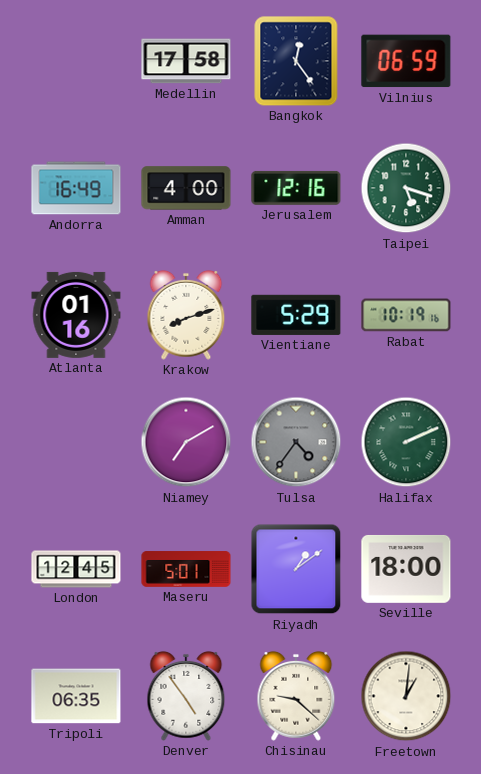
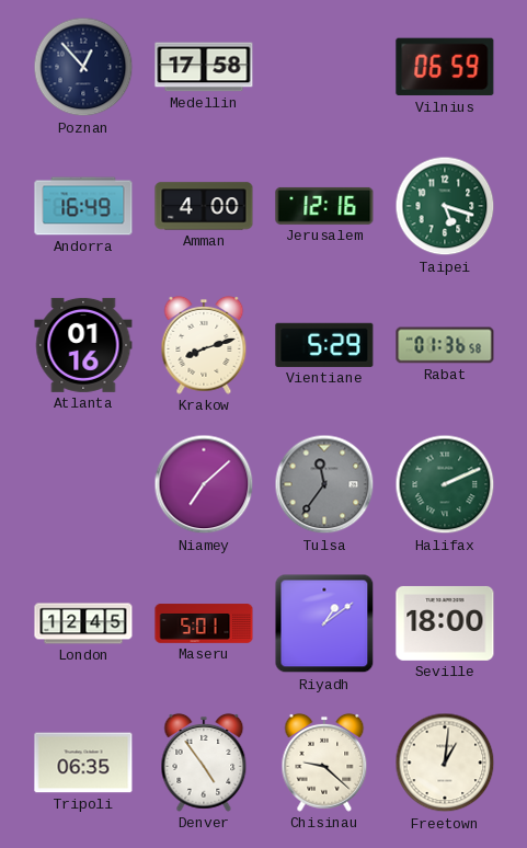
Poznan: none -> 12:53 (83, 67)
Bangkok: 12:24 -> none (296, 61)
Rabat: 10:19 -> 01:36 (445, 345)
Niamey: 7:10 -> 7:08 (204, 484)
Tulsa: 4:36 -> 11:36 (324, 484)
